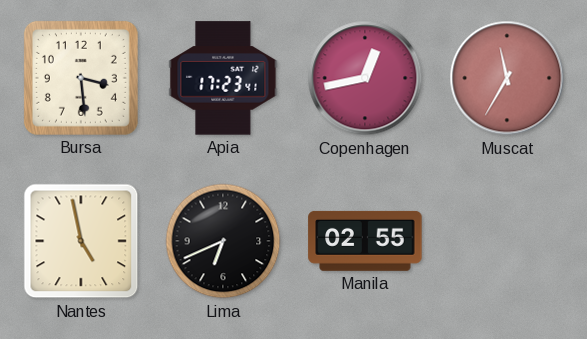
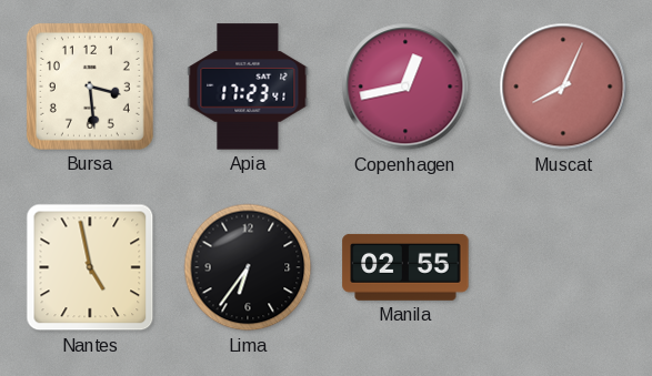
Muscat: 11:35 -> 8:04 (563, 87)
Lima: 6:41 -> 6:36 (248, 267)
